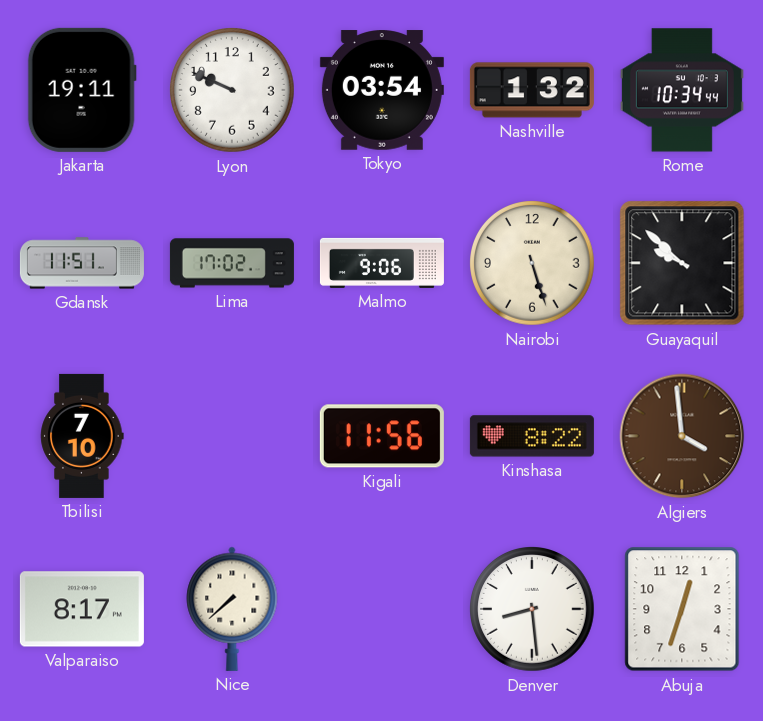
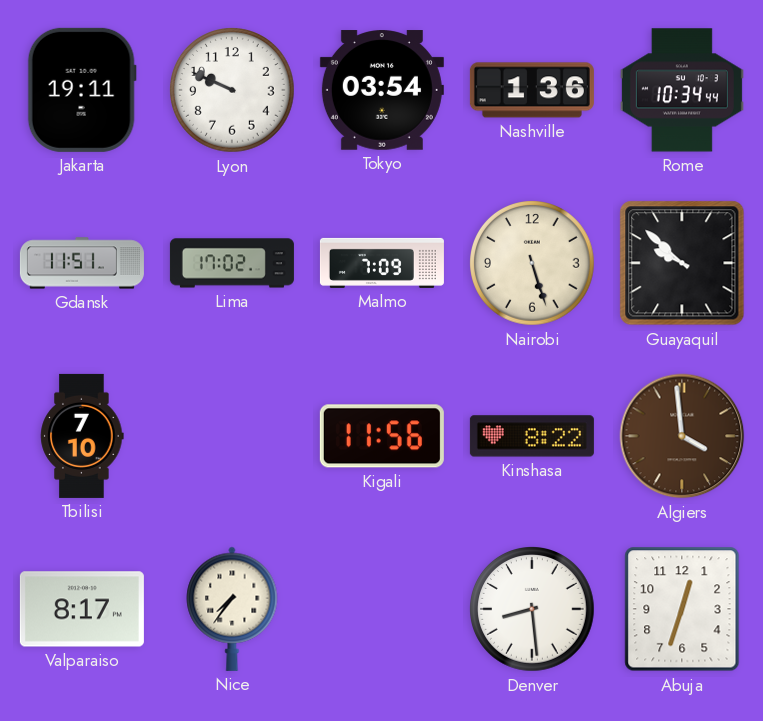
Nashville: 1:32 -> 1:36 (532, 90)
Malmo: 9:06 -> 7:09 (382, 263)
Nice: 7:38 -> 7:36 (232, 609)
